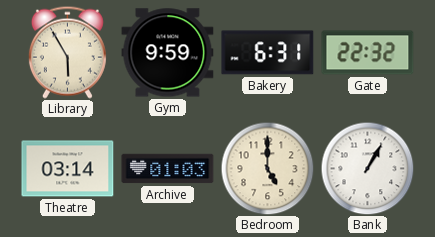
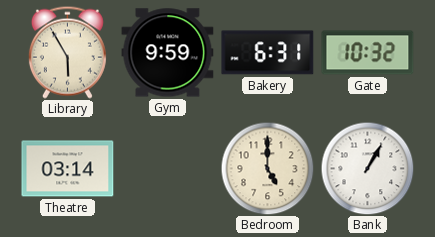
Gate: 22:32 -> 10:32 (368, 53)
Archive: 01:03 -> none (168, 169)
